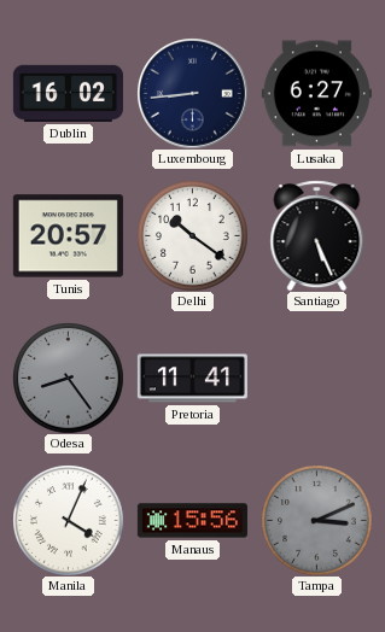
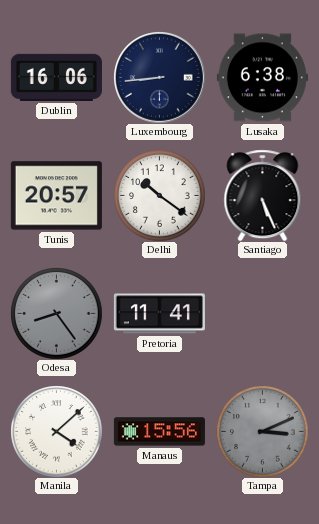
Dublin: 16:02 -> 16:06 (56, 77)
Lusaka: 6:27 -> 6:38 (262, 78)
Manila: 4:04 -> 4:08 (56, 431)
